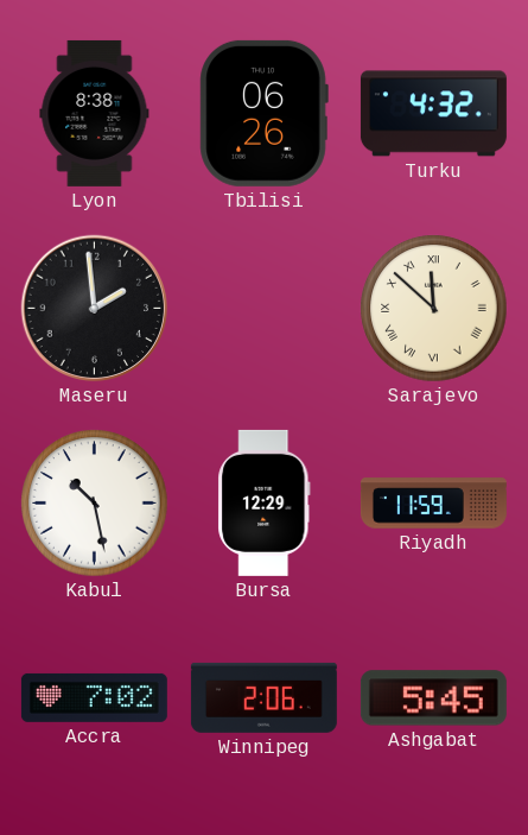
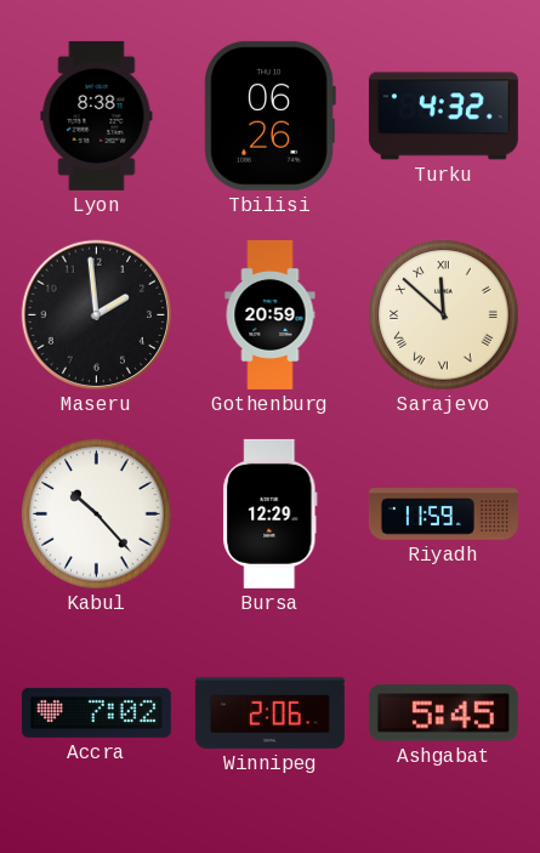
Gothenburg: none -> 20:59 (271, 314)
Kabul: 10:28 -> 10:23 (97, 514)
